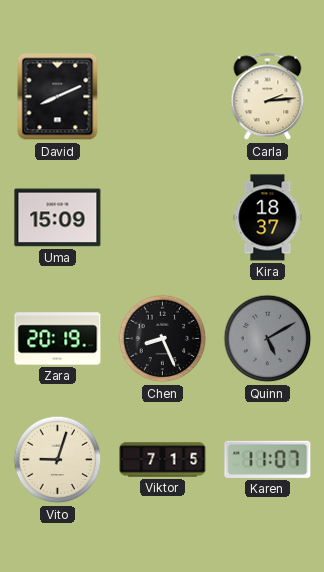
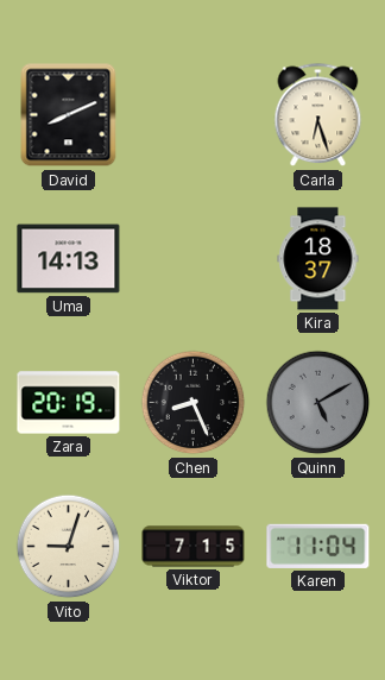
Carla: 2:14 -> 6:27 (318, 115)
Uma: 15:09 -> 14:13 (69, 259)
Karen: 11:07 -> 11:04 (318, 546)
